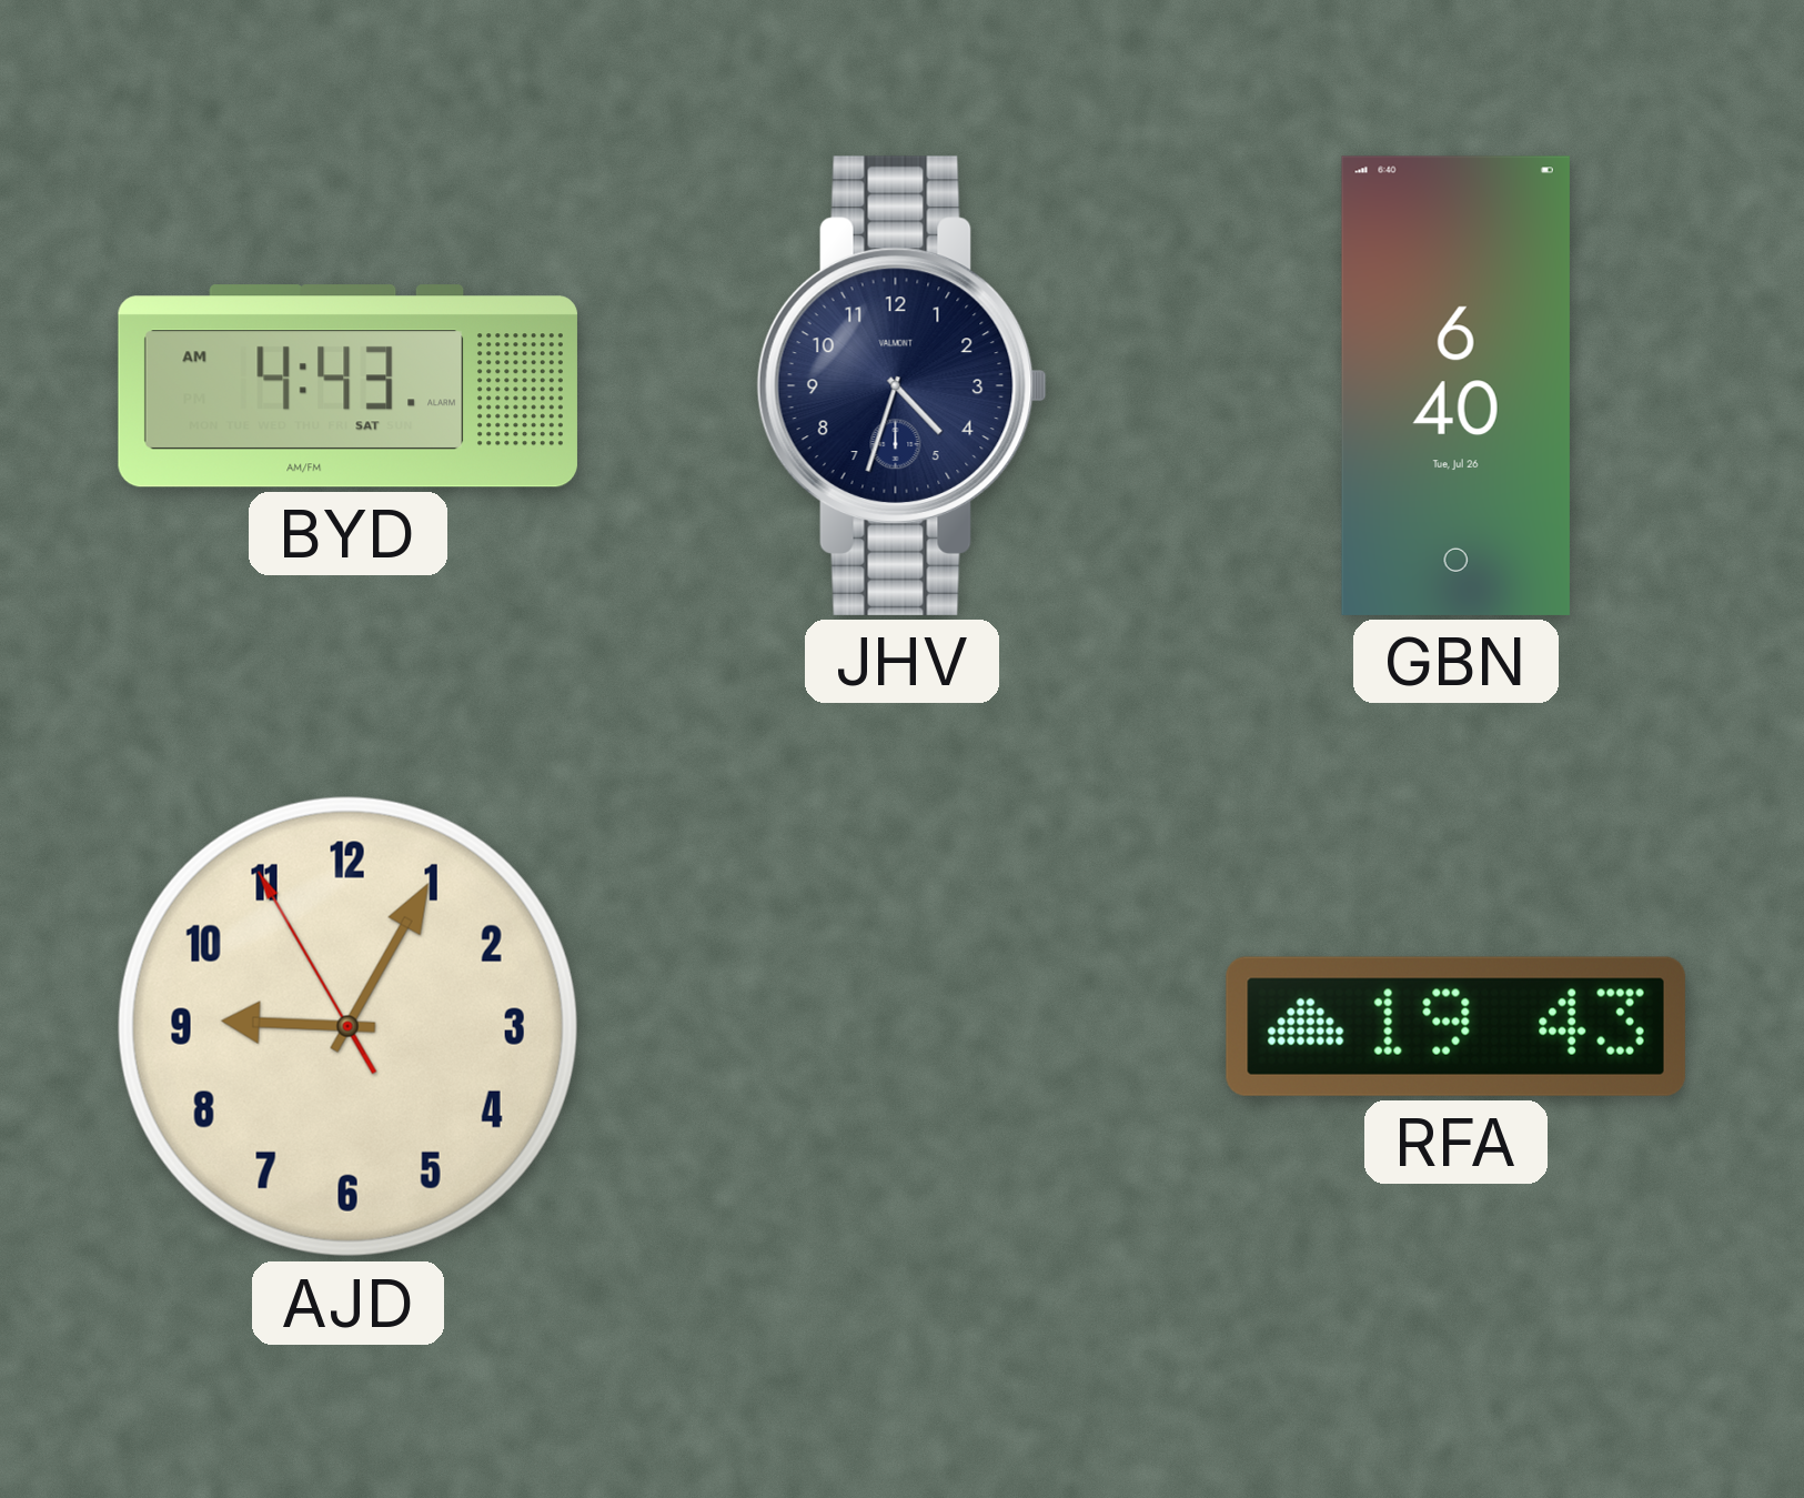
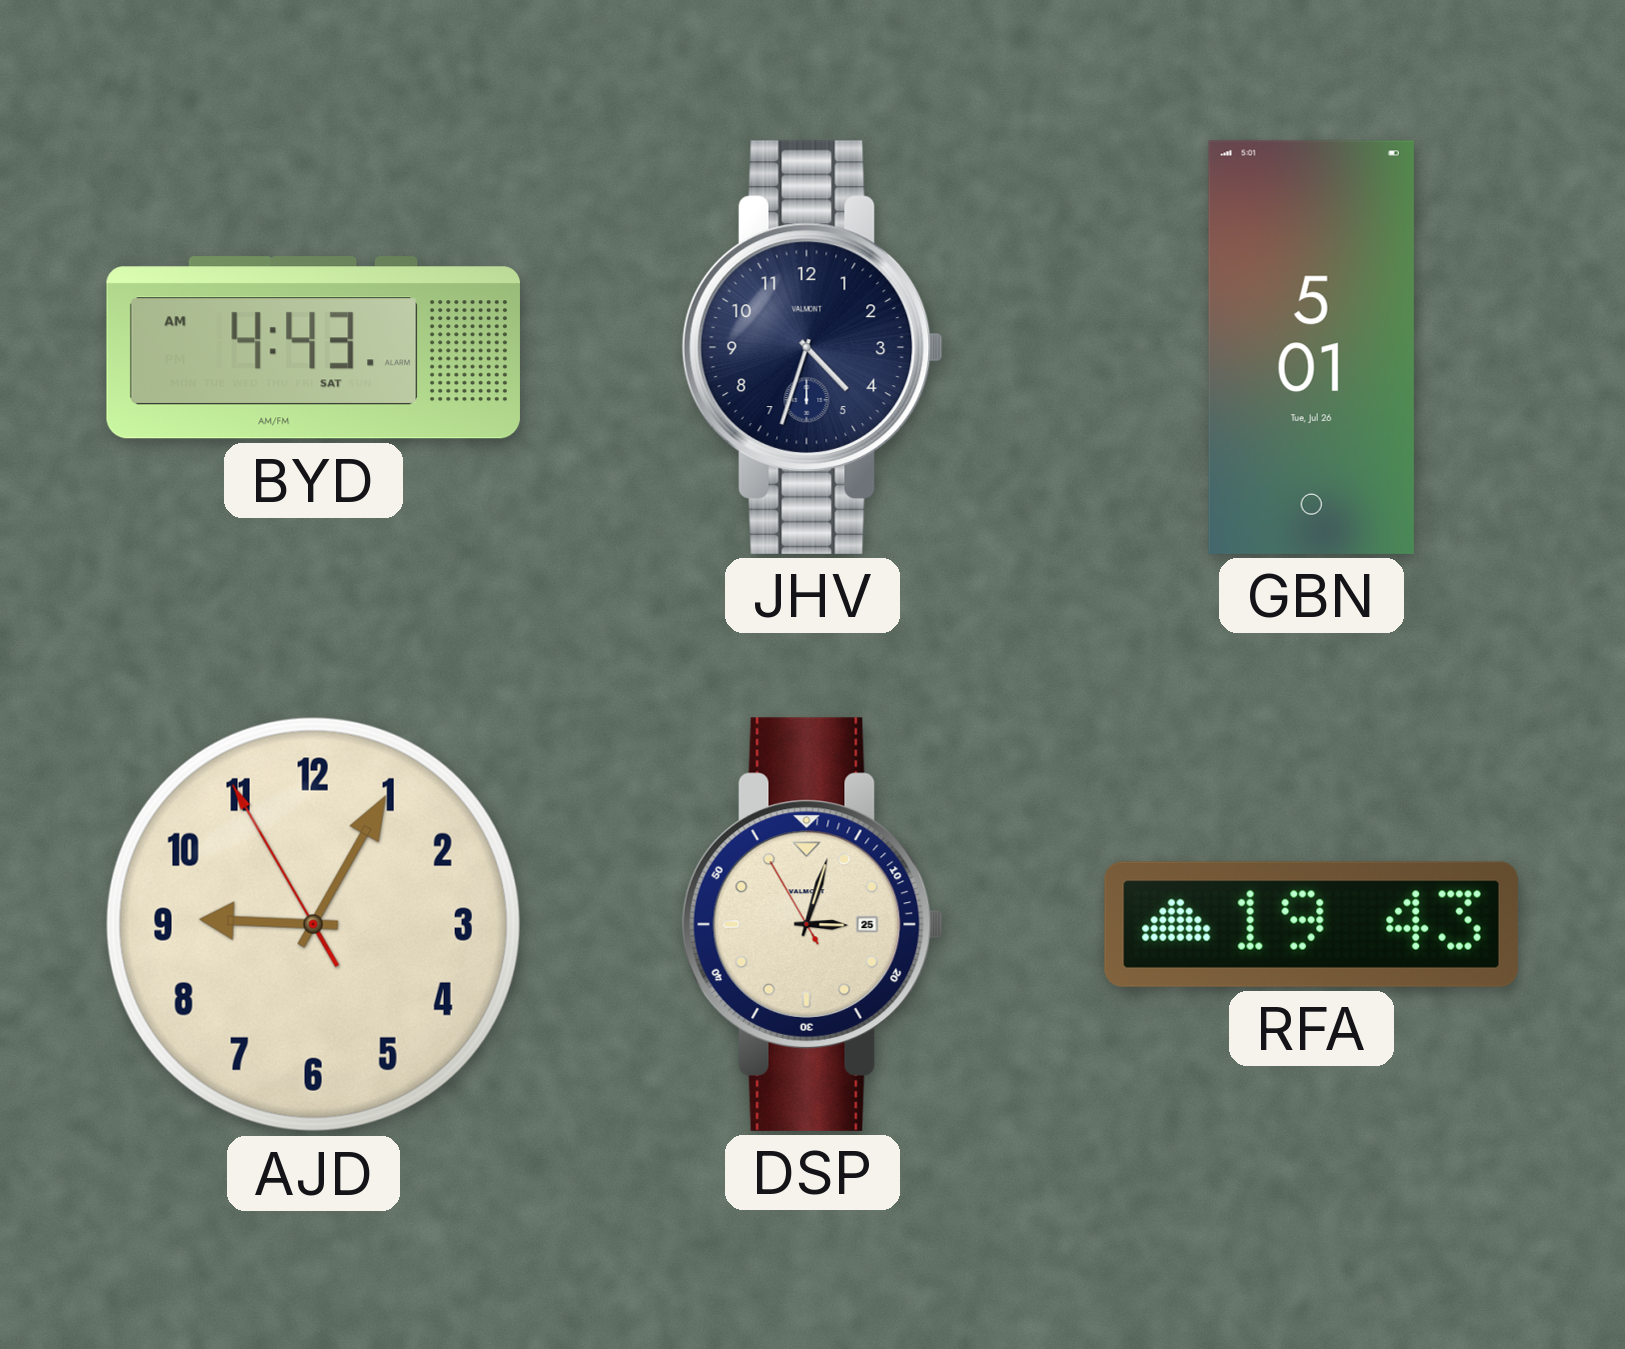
GBN: 6:40 -> 5:01 (1311, 347)
DSP: none -> 3:02 (812, 924)
